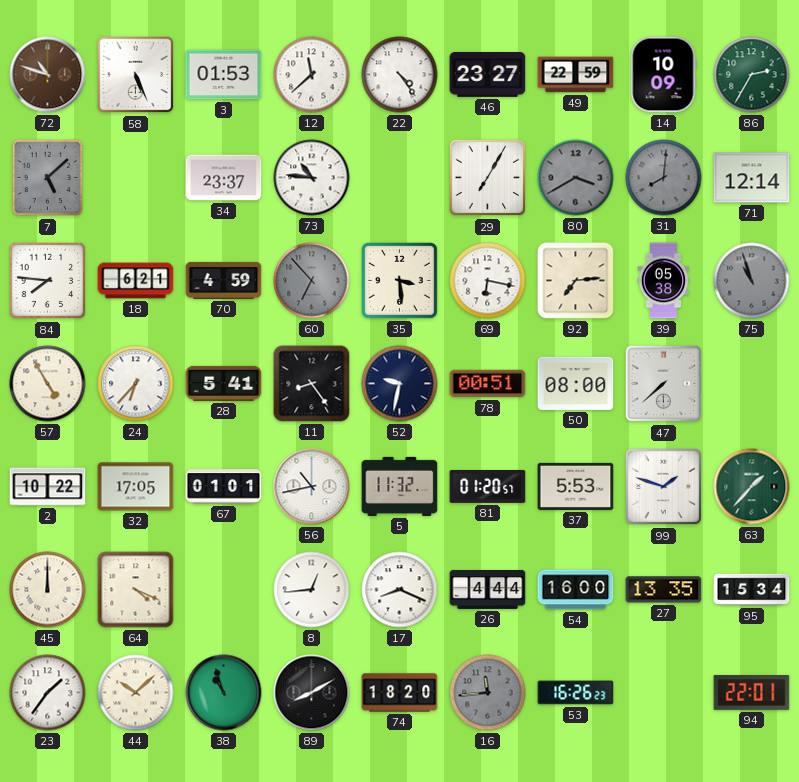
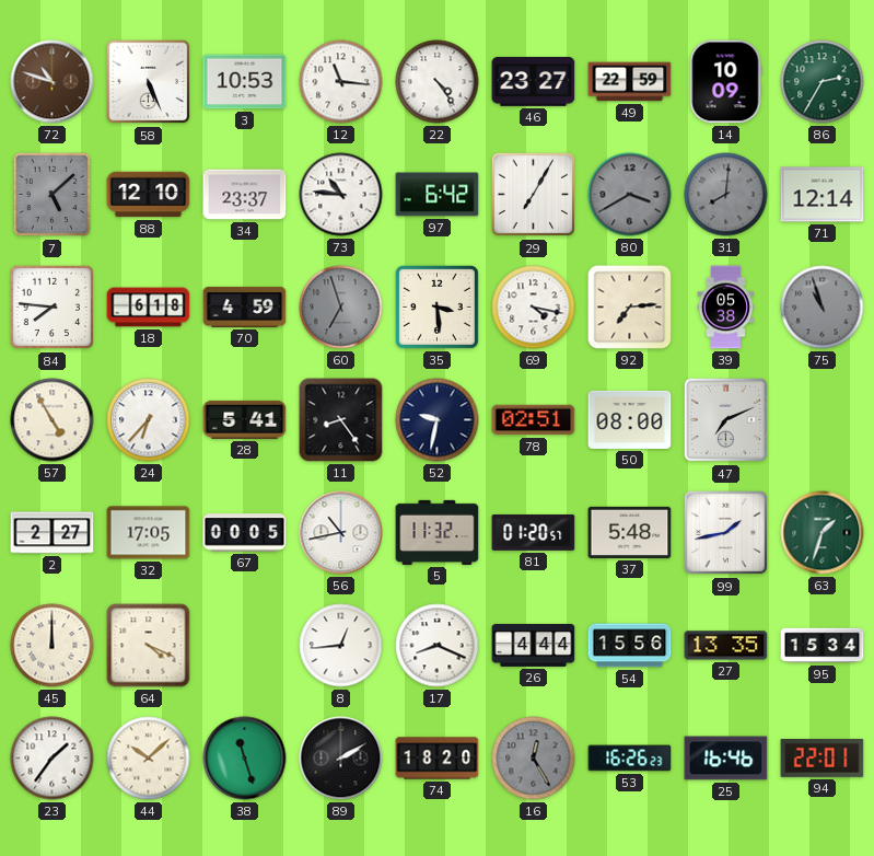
3: 01:53 -> 10:53 (245, 82)
12: 11:38 -> 11:16 (341, 82)
88: none -> 12:10 (149, 195)
97: none -> 6:42 (438, 195)
18: 6:21 -> 6:18 (149, 308)
60: 6:53 -> 6:57 (341, 308)
69: 6:17 -> 4:17 (534, 308)
78: 00:51 -> 02:51 (534, 420)
47: 7:38 -> 7:11 (726, 420)
2: 10:22 -> 2:27 (53, 533)
67: 01:01 -> 00:05 (245, 533)
37: 5:53 -> 5:48 (630, 532)
99: 1:48 -> 1:43 (726, 533)
63: 1:37 -> 1:33 (823, 533)
54: 16:00 -> 15:56 (630, 646)
38: 10:57 -> 11:27 (245, 759)
89: 8:10 -> 2:10 (341, 759)
16: 11:44 -> 12:25 (534, 759)
25: none -> 16:46 (726, 759)
